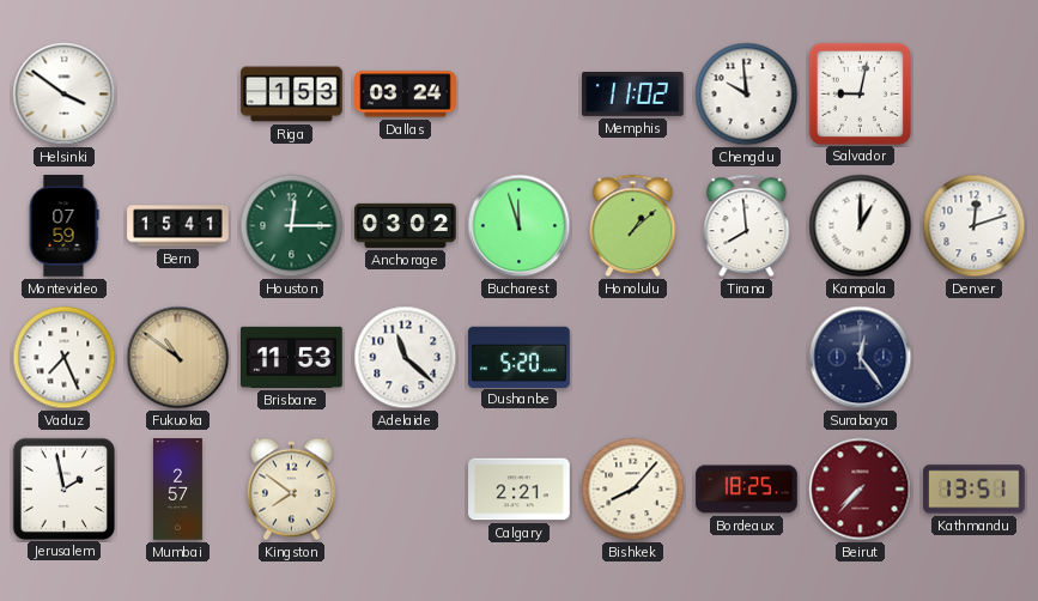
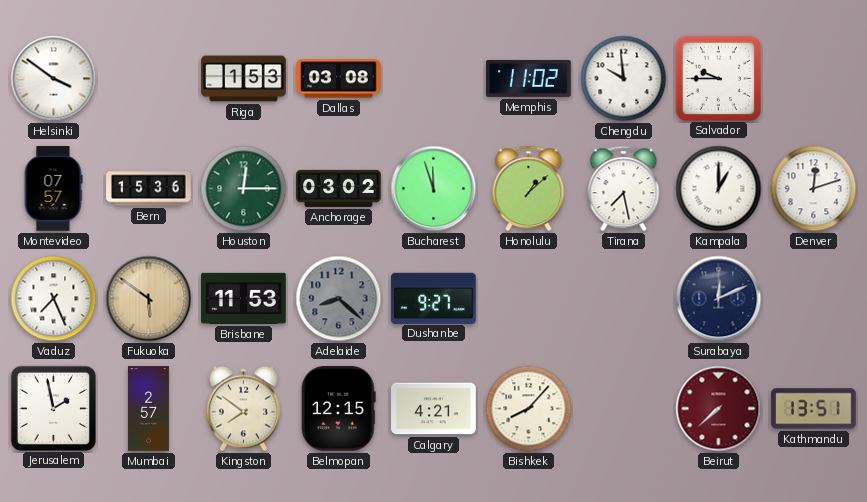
Dallas: 03:24 -> 03:08 (339, 79)
Salvador: 9:02 -> 9:45 (718, 78)
Montevideo: 07:59 -> 07:57 (53, 189)
Bern: 15:41 -> 15:36 (149, 189)
Tirana: 7:59 -> 7:28 (624, 189)
Fukuoka: 10:51 -> 5:51 (149, 299)
Adelaide: 11:22 -> 8:22 (339, 299)
Adelaide dial: white -> grey (339, 299)
Dushanbe: 5:20 -> 9:27 (434, 298)
Surabaya: 12:24 -> 12:11 (719, 299)
Belmopan: none -> 12:15 (339, 409)
Calgary: 2:21 -> 4:21 (434, 409)
Bordeaux: 18:25 -> none (747, 490)
Beirut: 7:37 -> 7:38 (719, 409)
